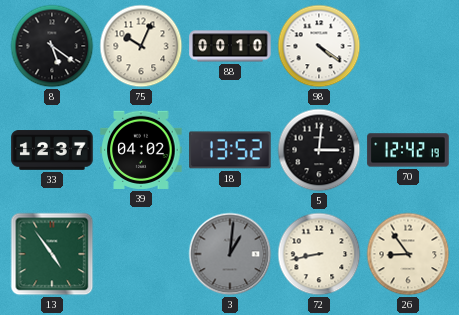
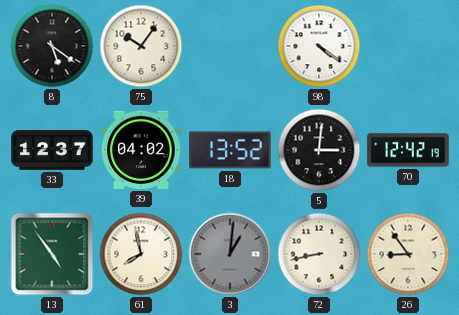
75: 10:04 -> 10:06 (141, 46)
88: 00:10 -> none (230, 46)
61: none -> 7:58 (141, 254)
